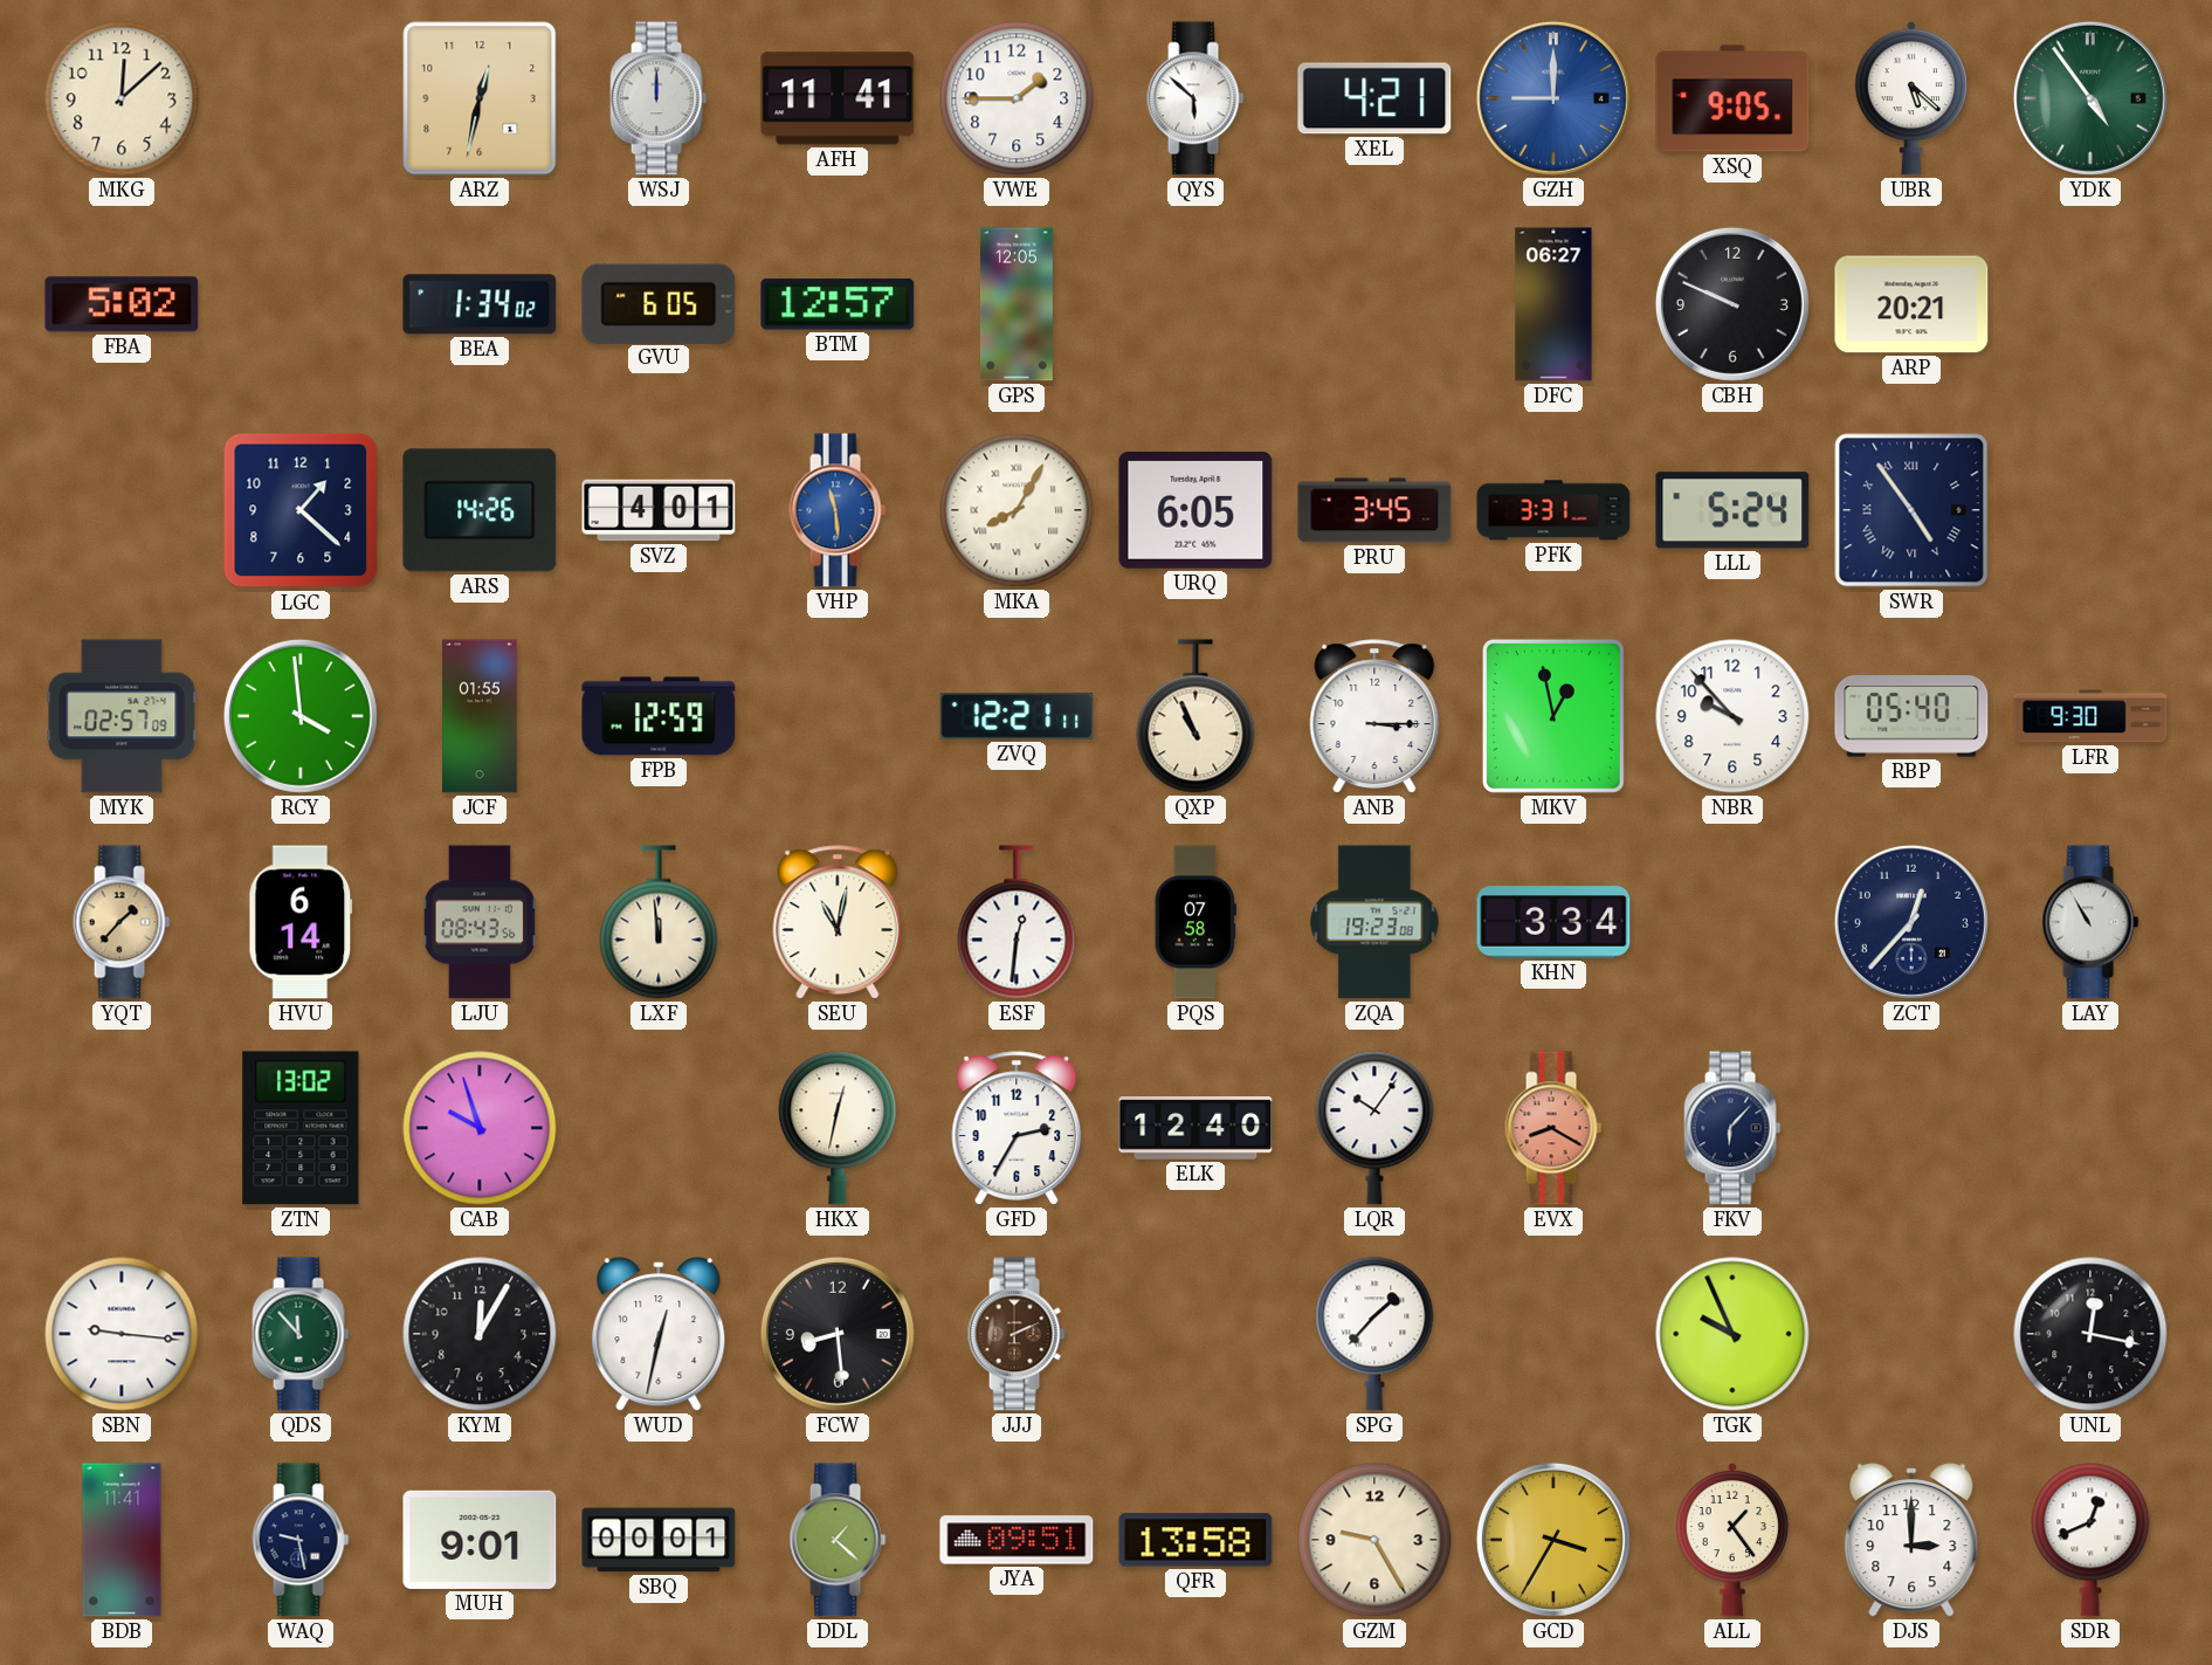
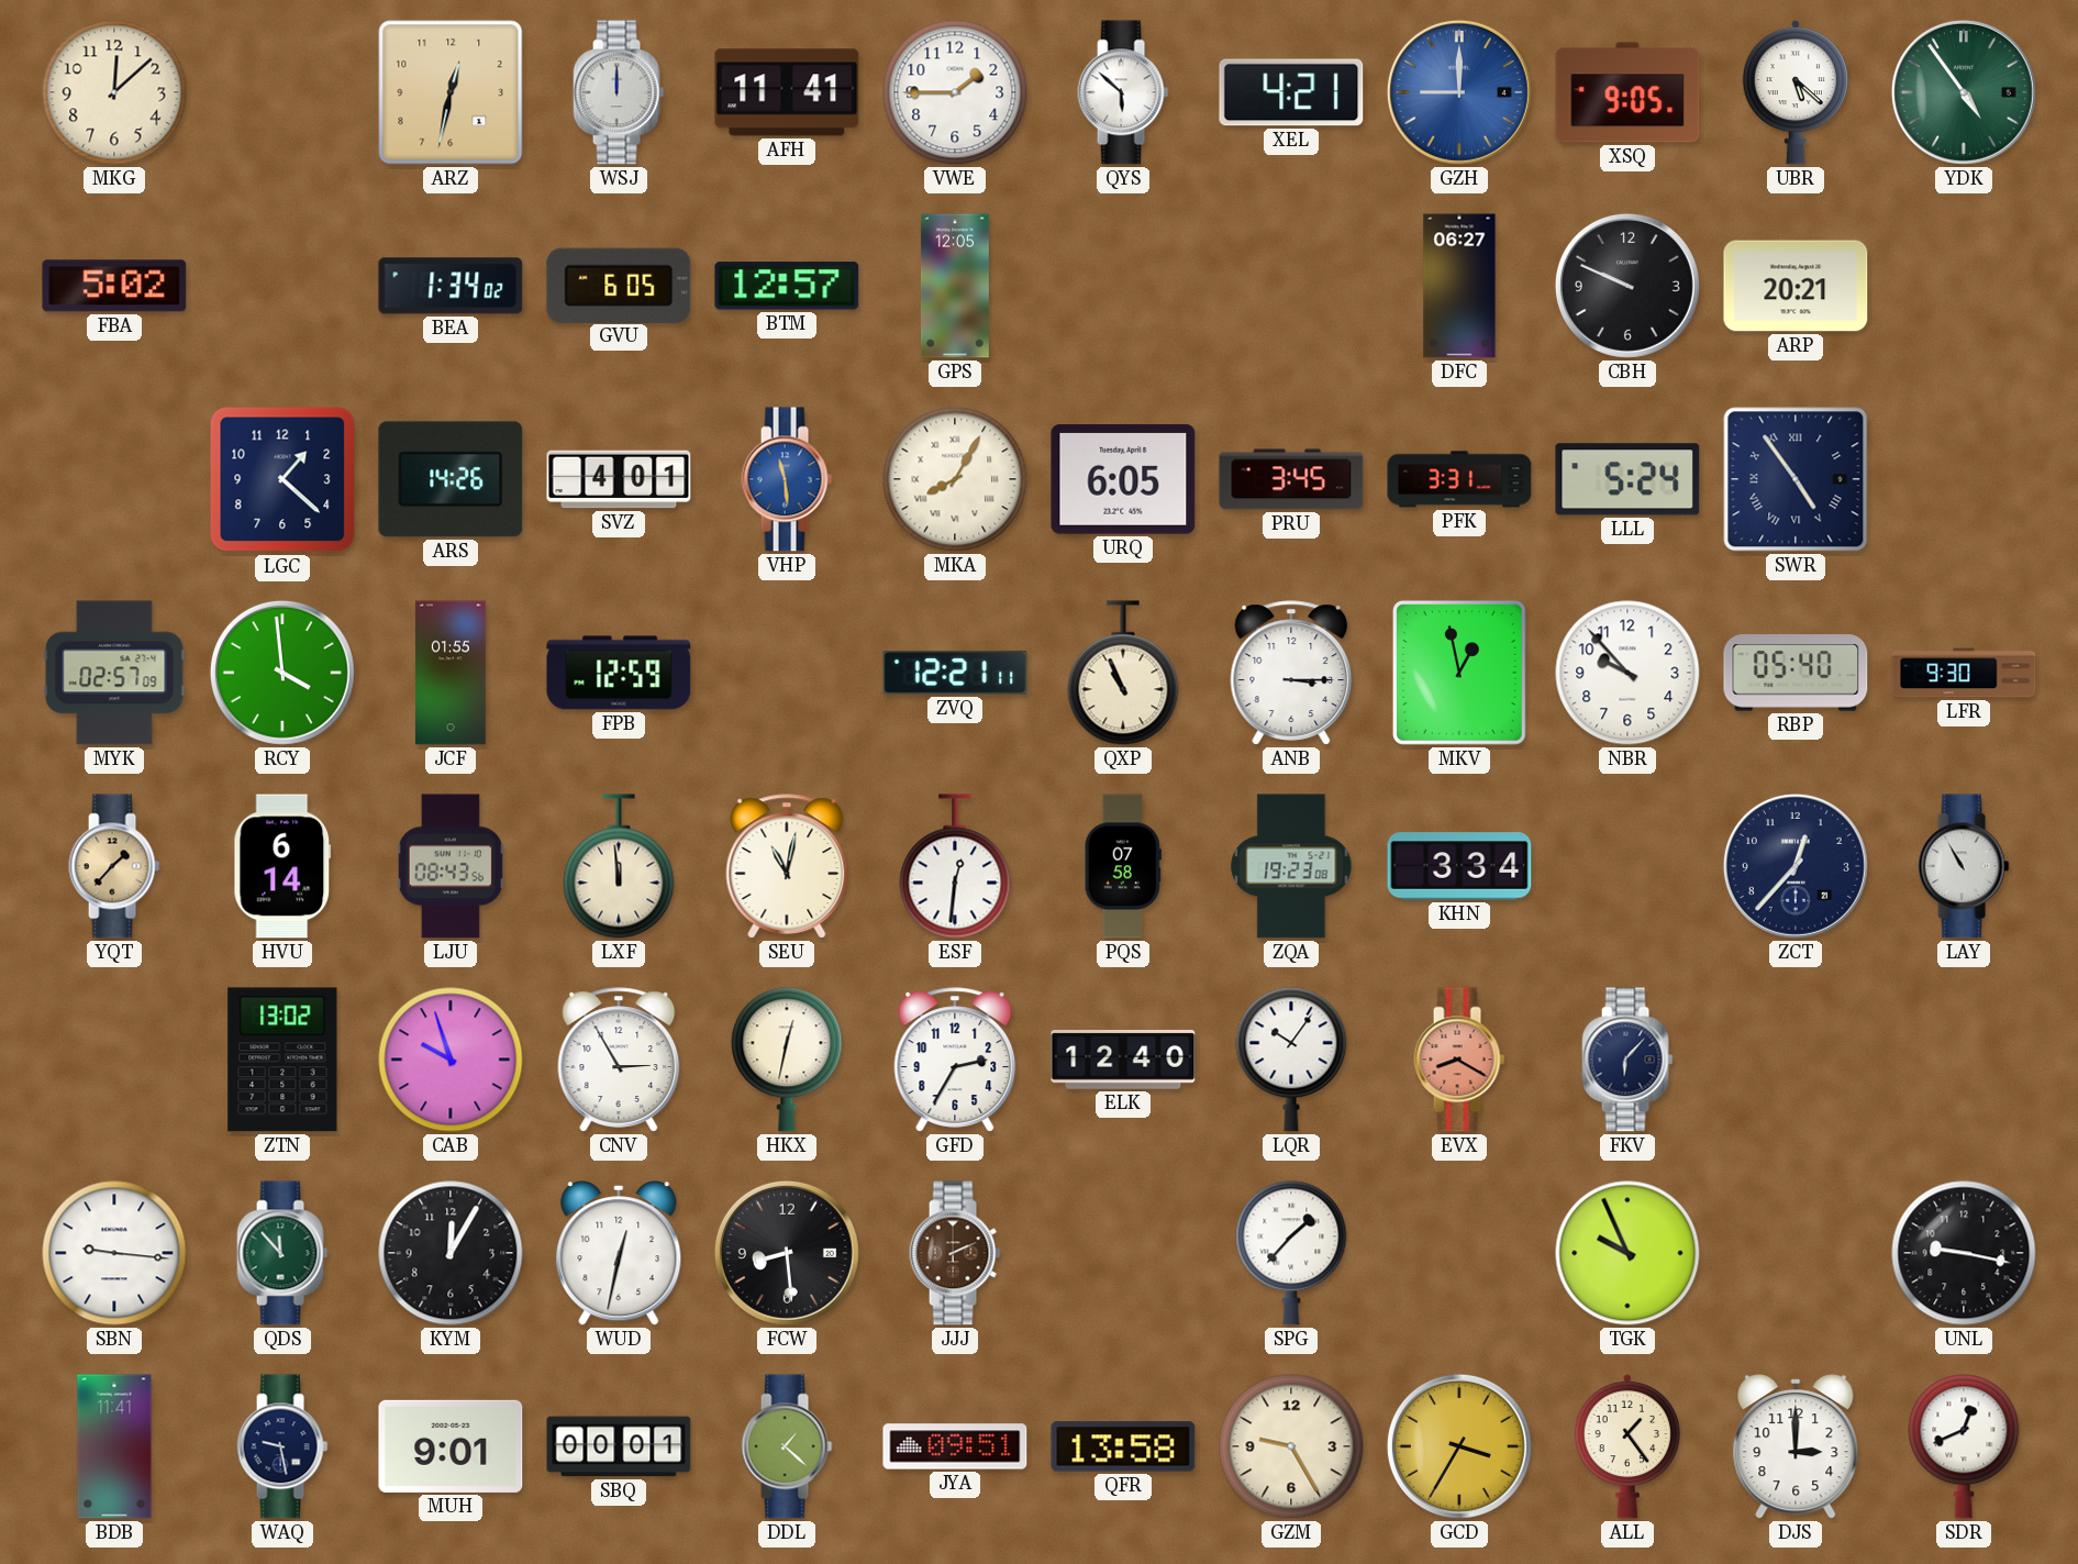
CNV: none -> 2:55 (619, 1060)
UNL: 12:17 -> 9:17 (1964, 1253)
